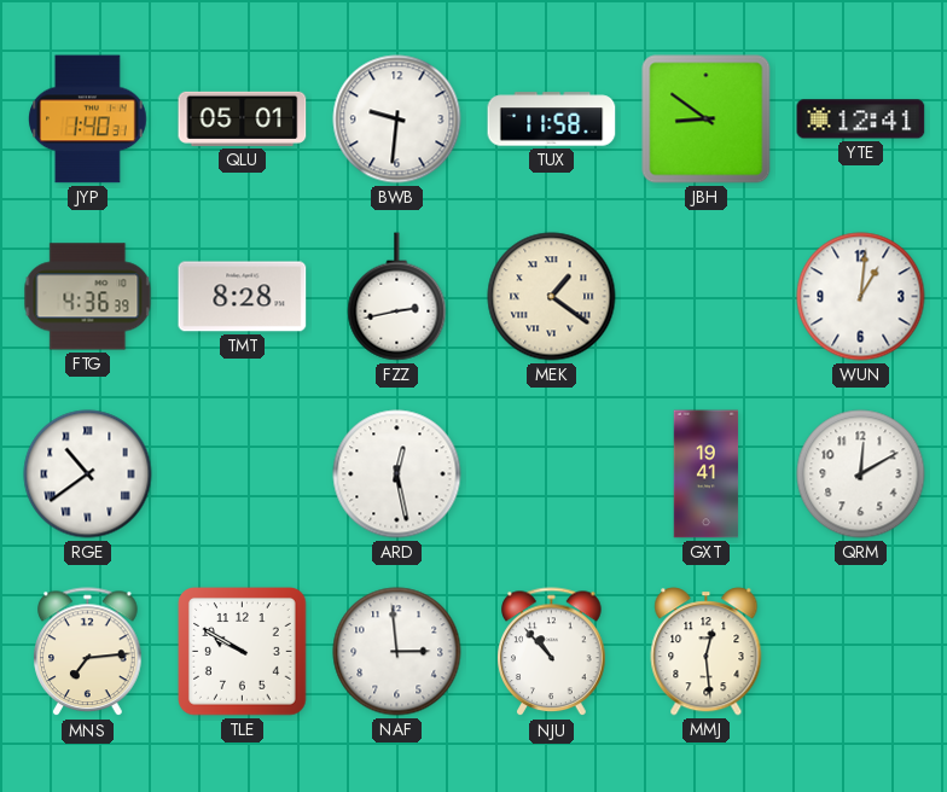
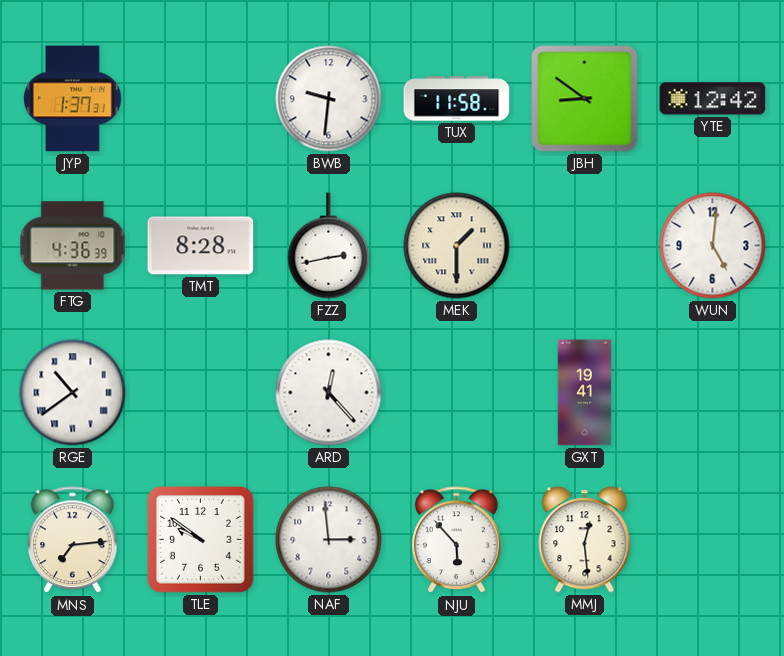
JYP: 1:40 -> 1:37 (73, 99)
QLU: 05:01 -> none (243, 118)
YTE: 12:41 -> 12:42 (713, 99)
MEK: 1:21 -> 1:30 (457, 246)
WUN: 1:01 -> 5:01 (713, 246)
ARD: 12:28 -> 12:23 (329, 393)
QRM: 12:10 -> none (861, 474)
TLE: 9:50 -> 9:51 (201, 540)
NJU: 10:53 -> 5:53 (457, 540)
